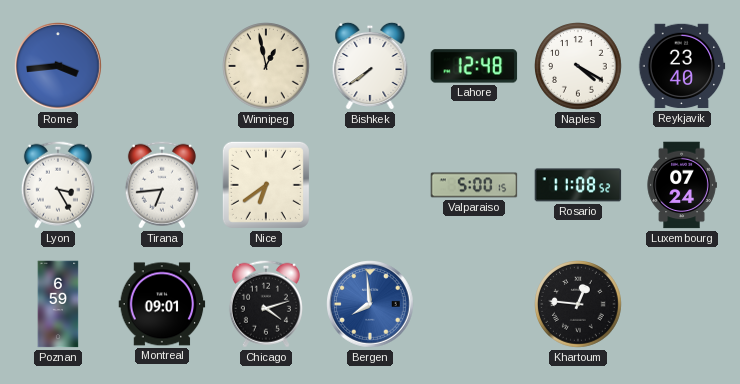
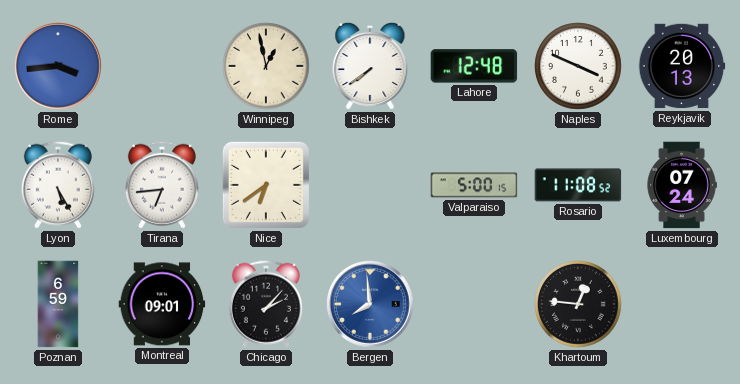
Naples: 4:20 -> 3:49 (578, 66)
Reykjavik: 23:40 -> 20:13 (682, 66)
Lyon: 3:25 -> 5:25 (58, 185)
Chicago: 4:12 -> 2:07 (266, 304)
